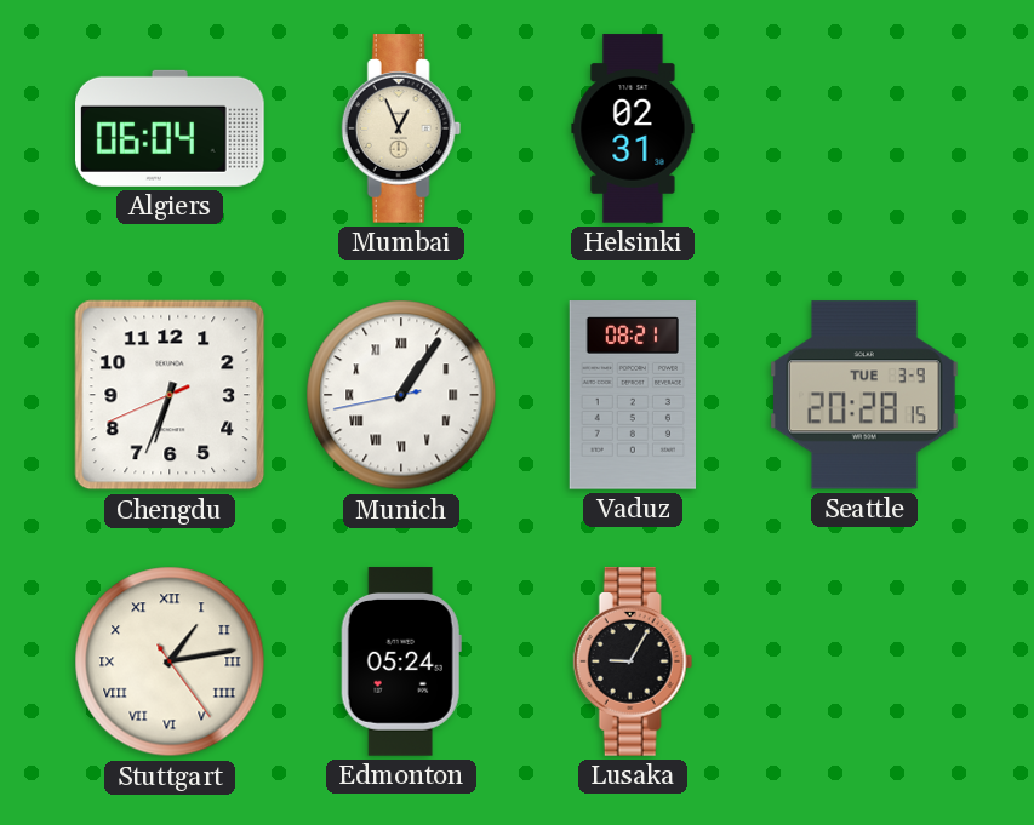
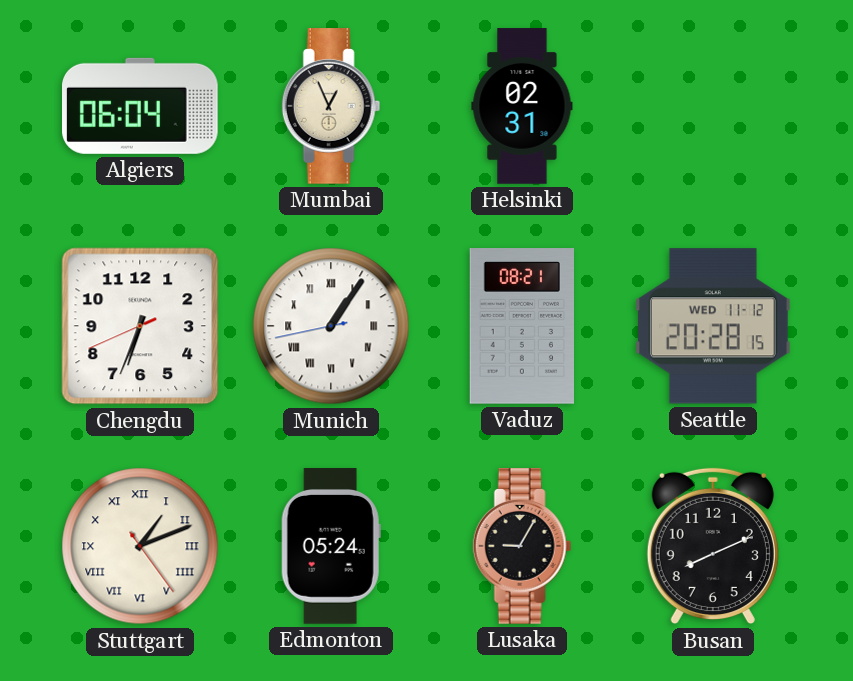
Seattle date: TUE 3-9 -> WED 11-12 (713, 326)
Stuttgart: 1:13 -> 1:11 (140, 546)
Busan: none -> 8:11 (713, 546)
